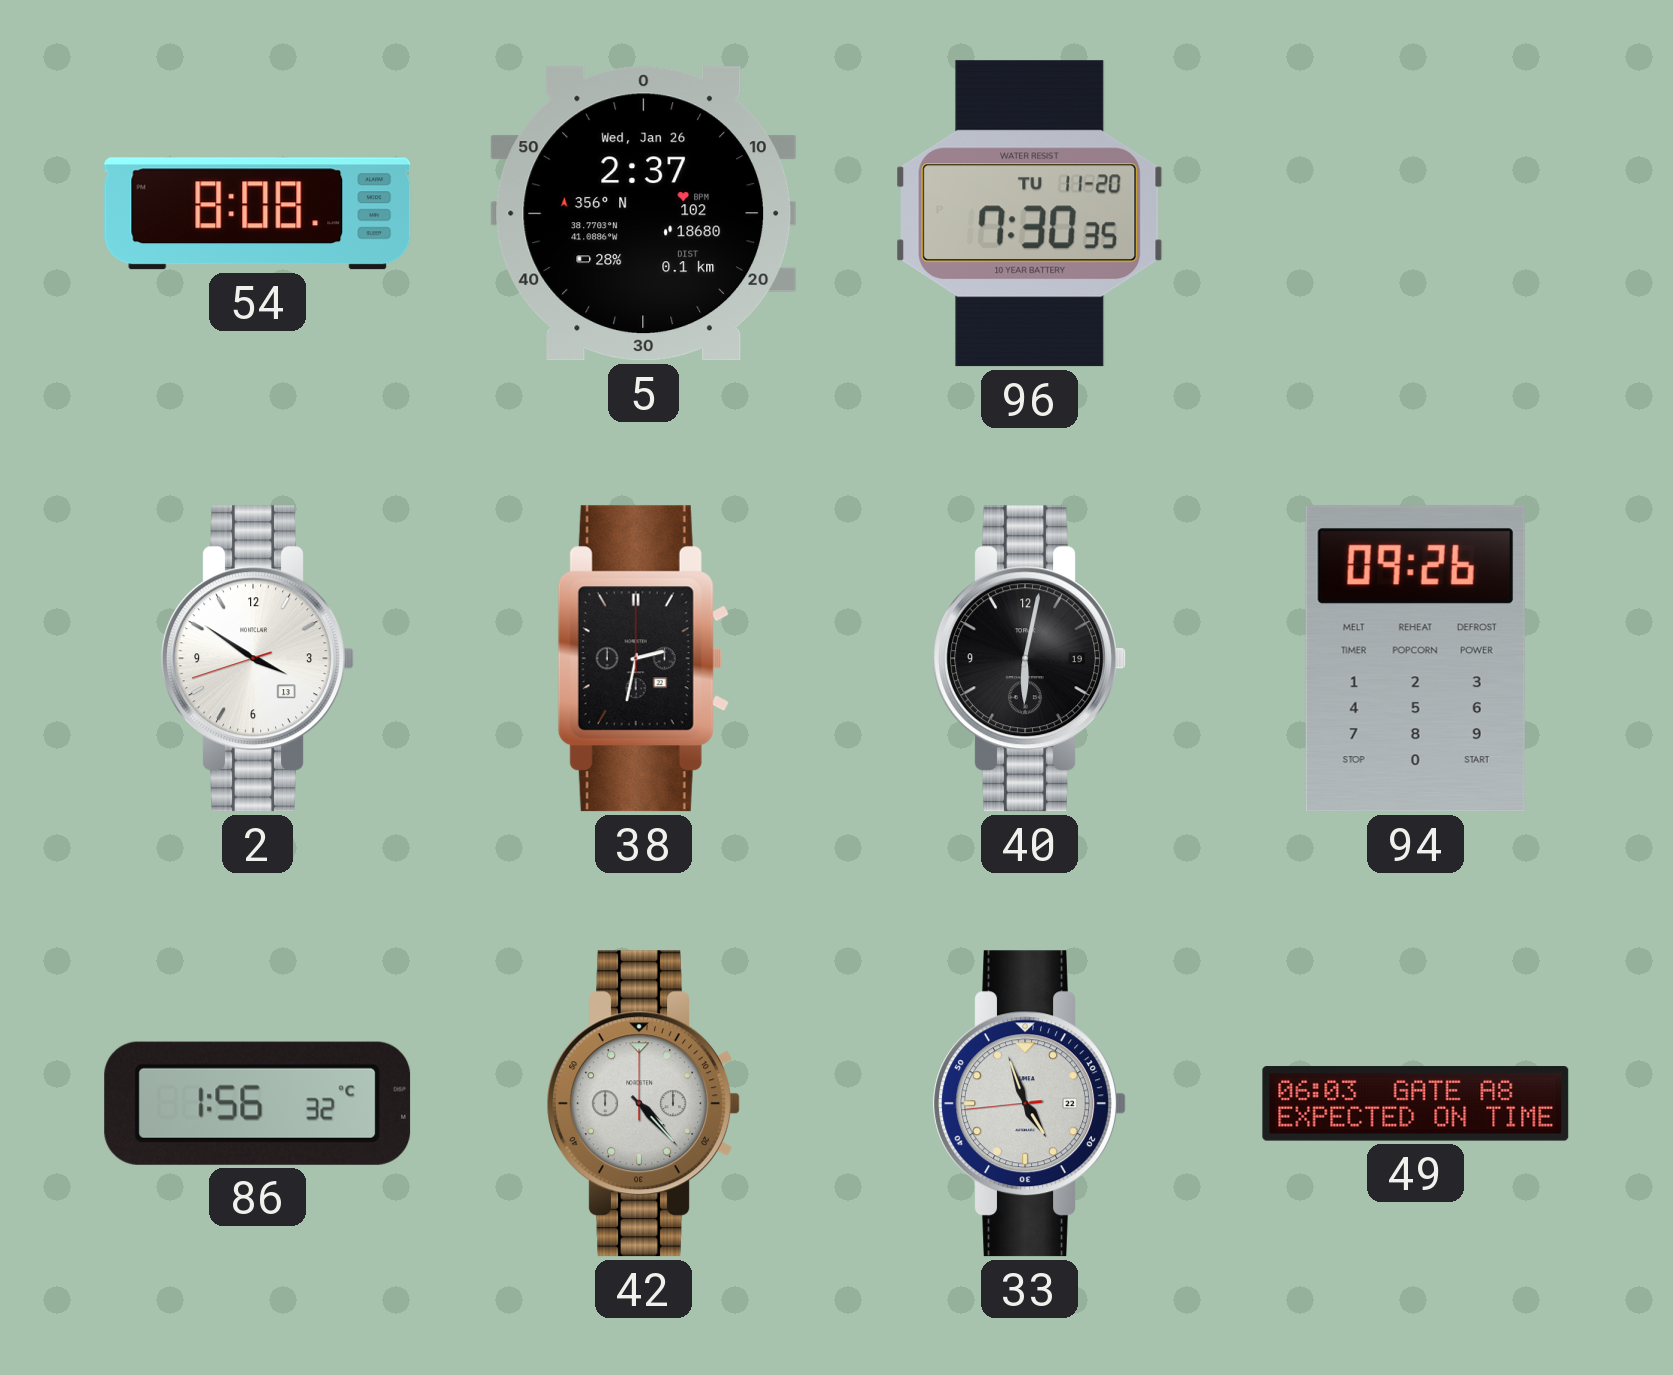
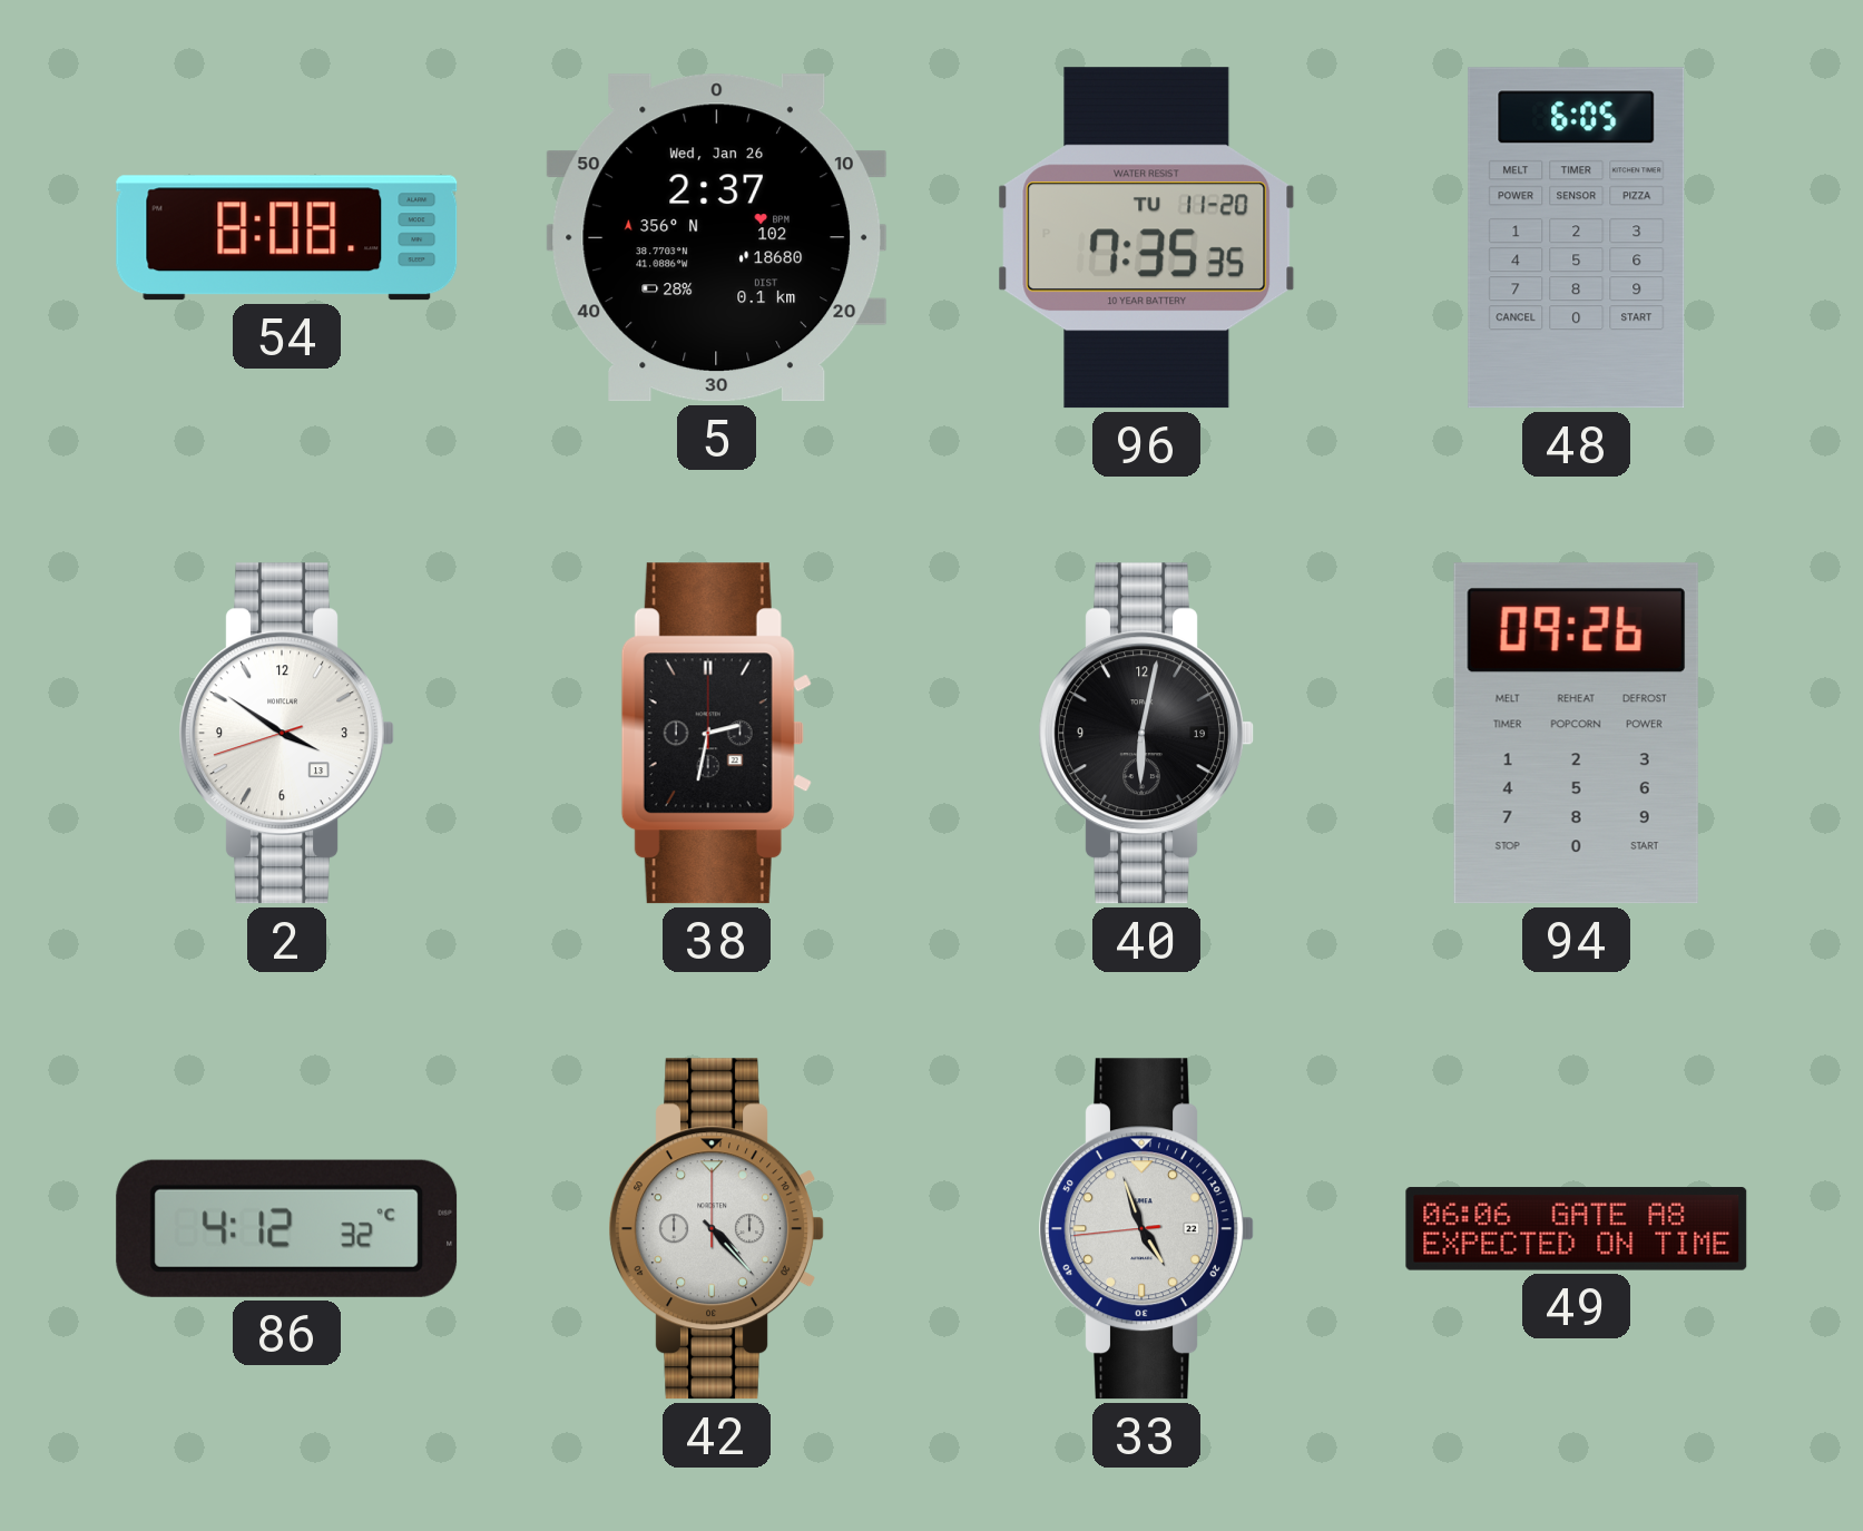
96: 7:30 -> 7:35 (1147, 238)
48: none -> 6:05 (1577, 238)
86: 1:56 -> 4:12 (287, 1228)
49: 06:03 -> 06:06 (1577, 1229)
